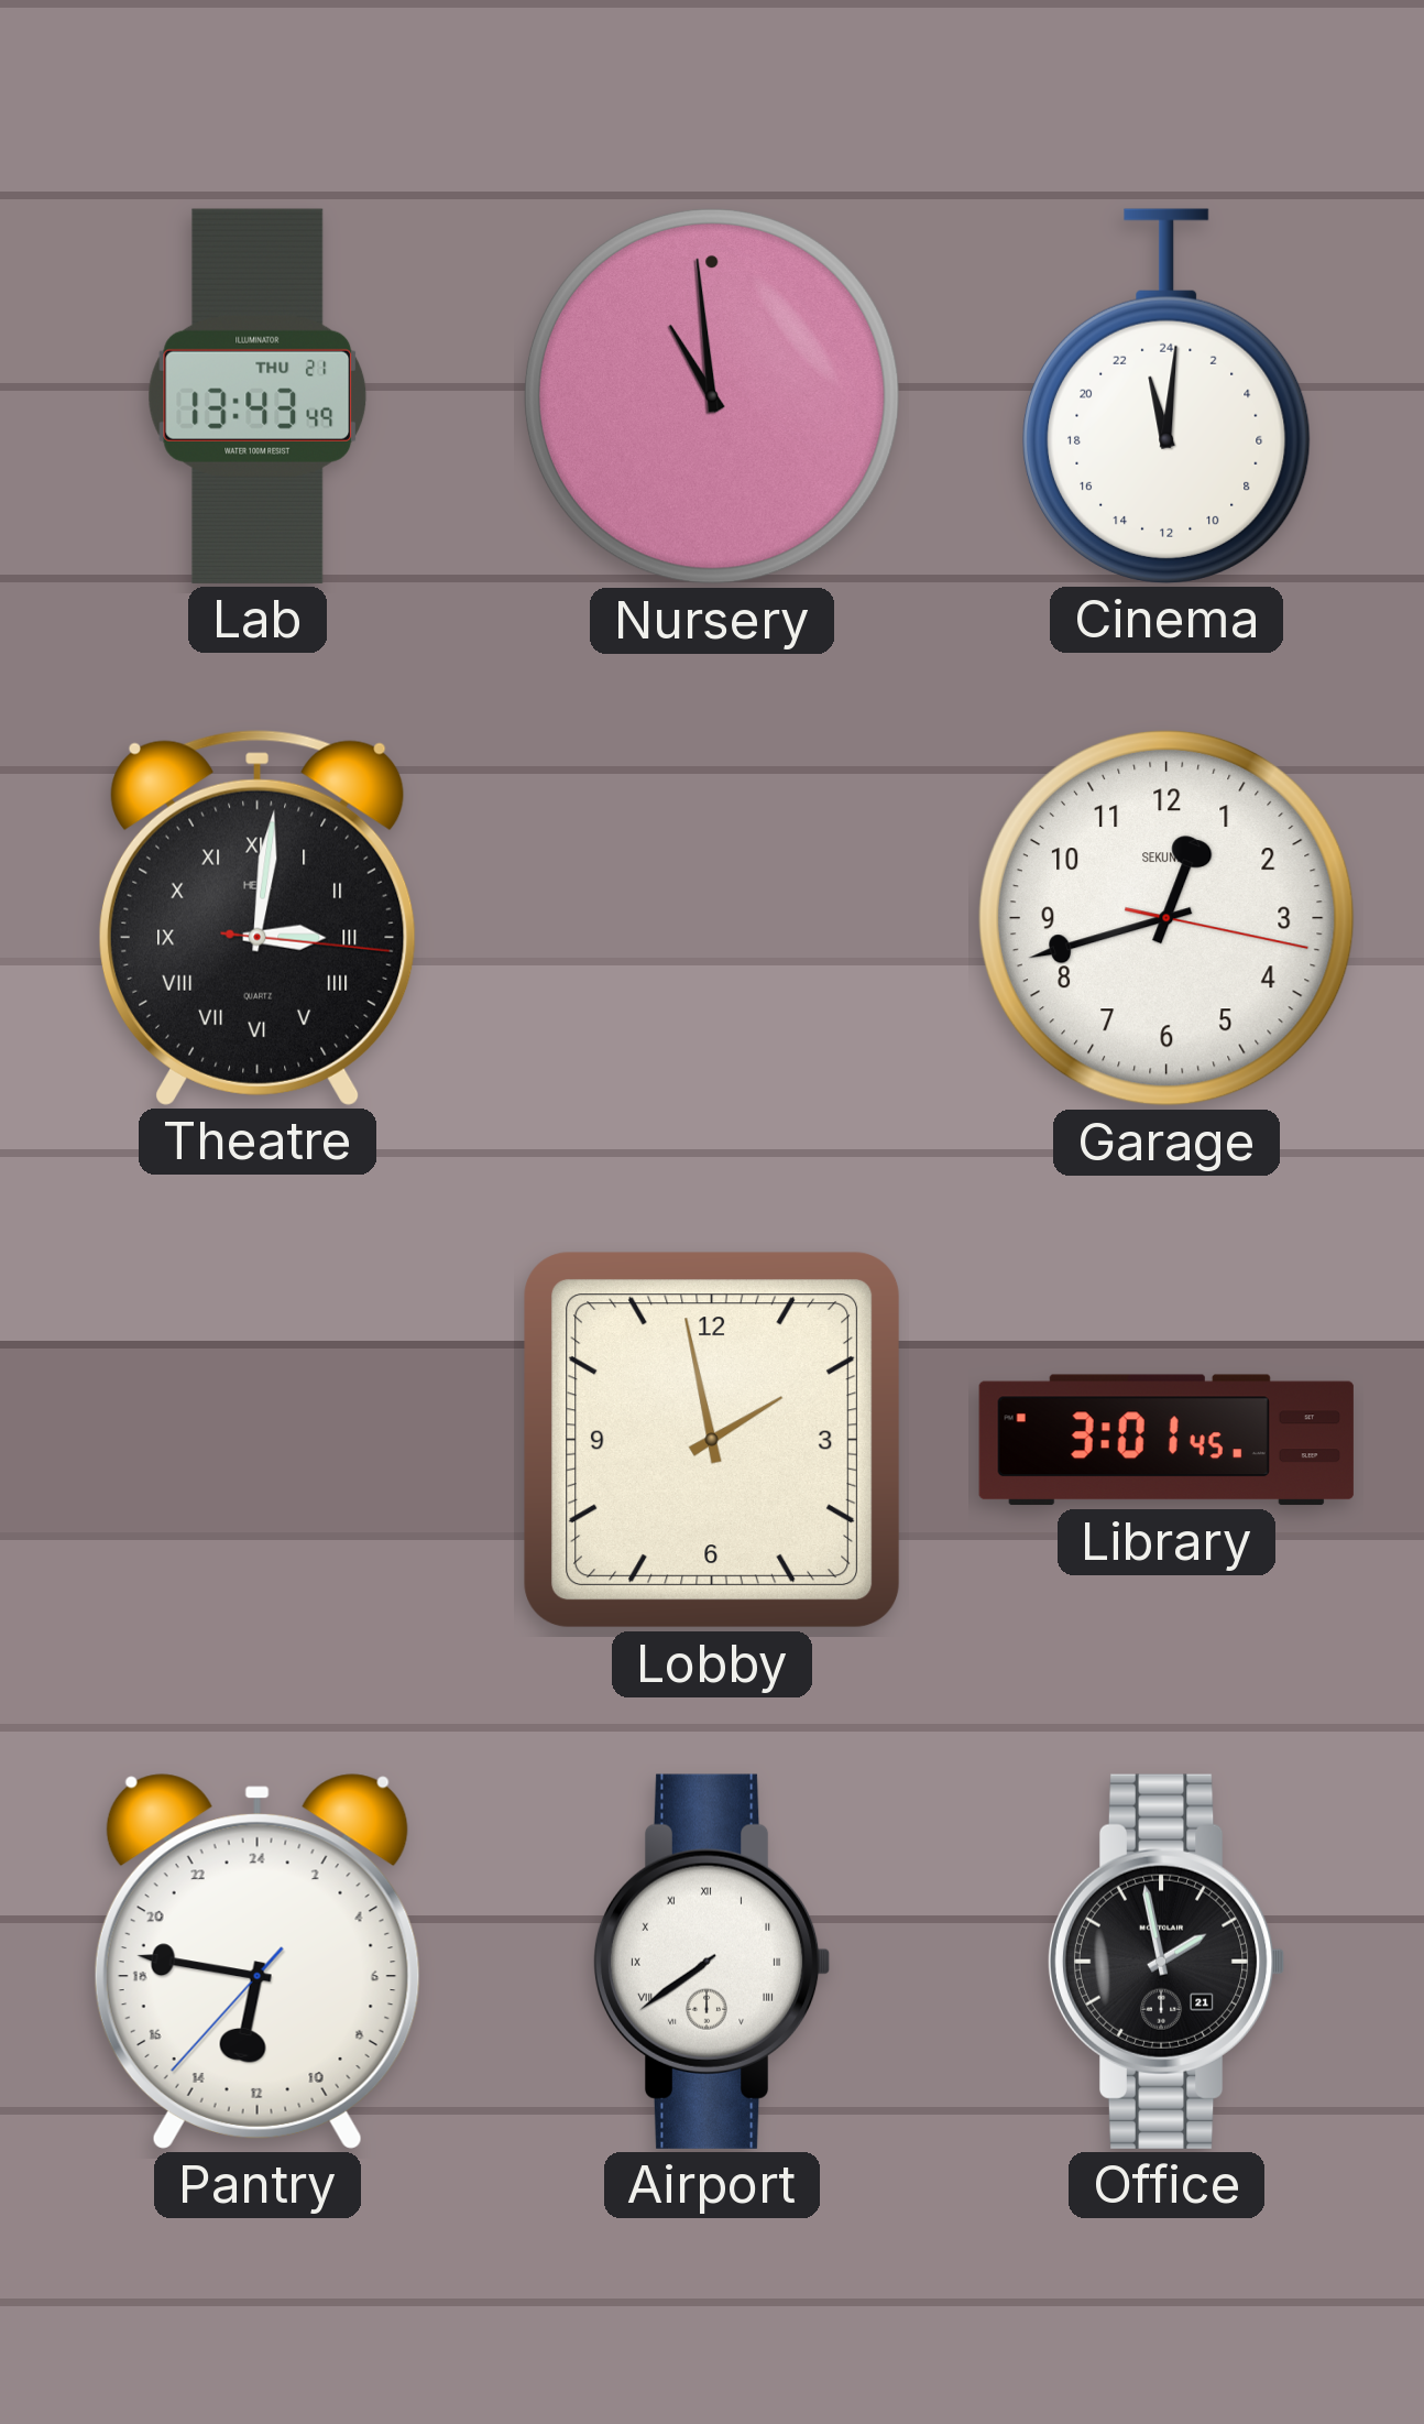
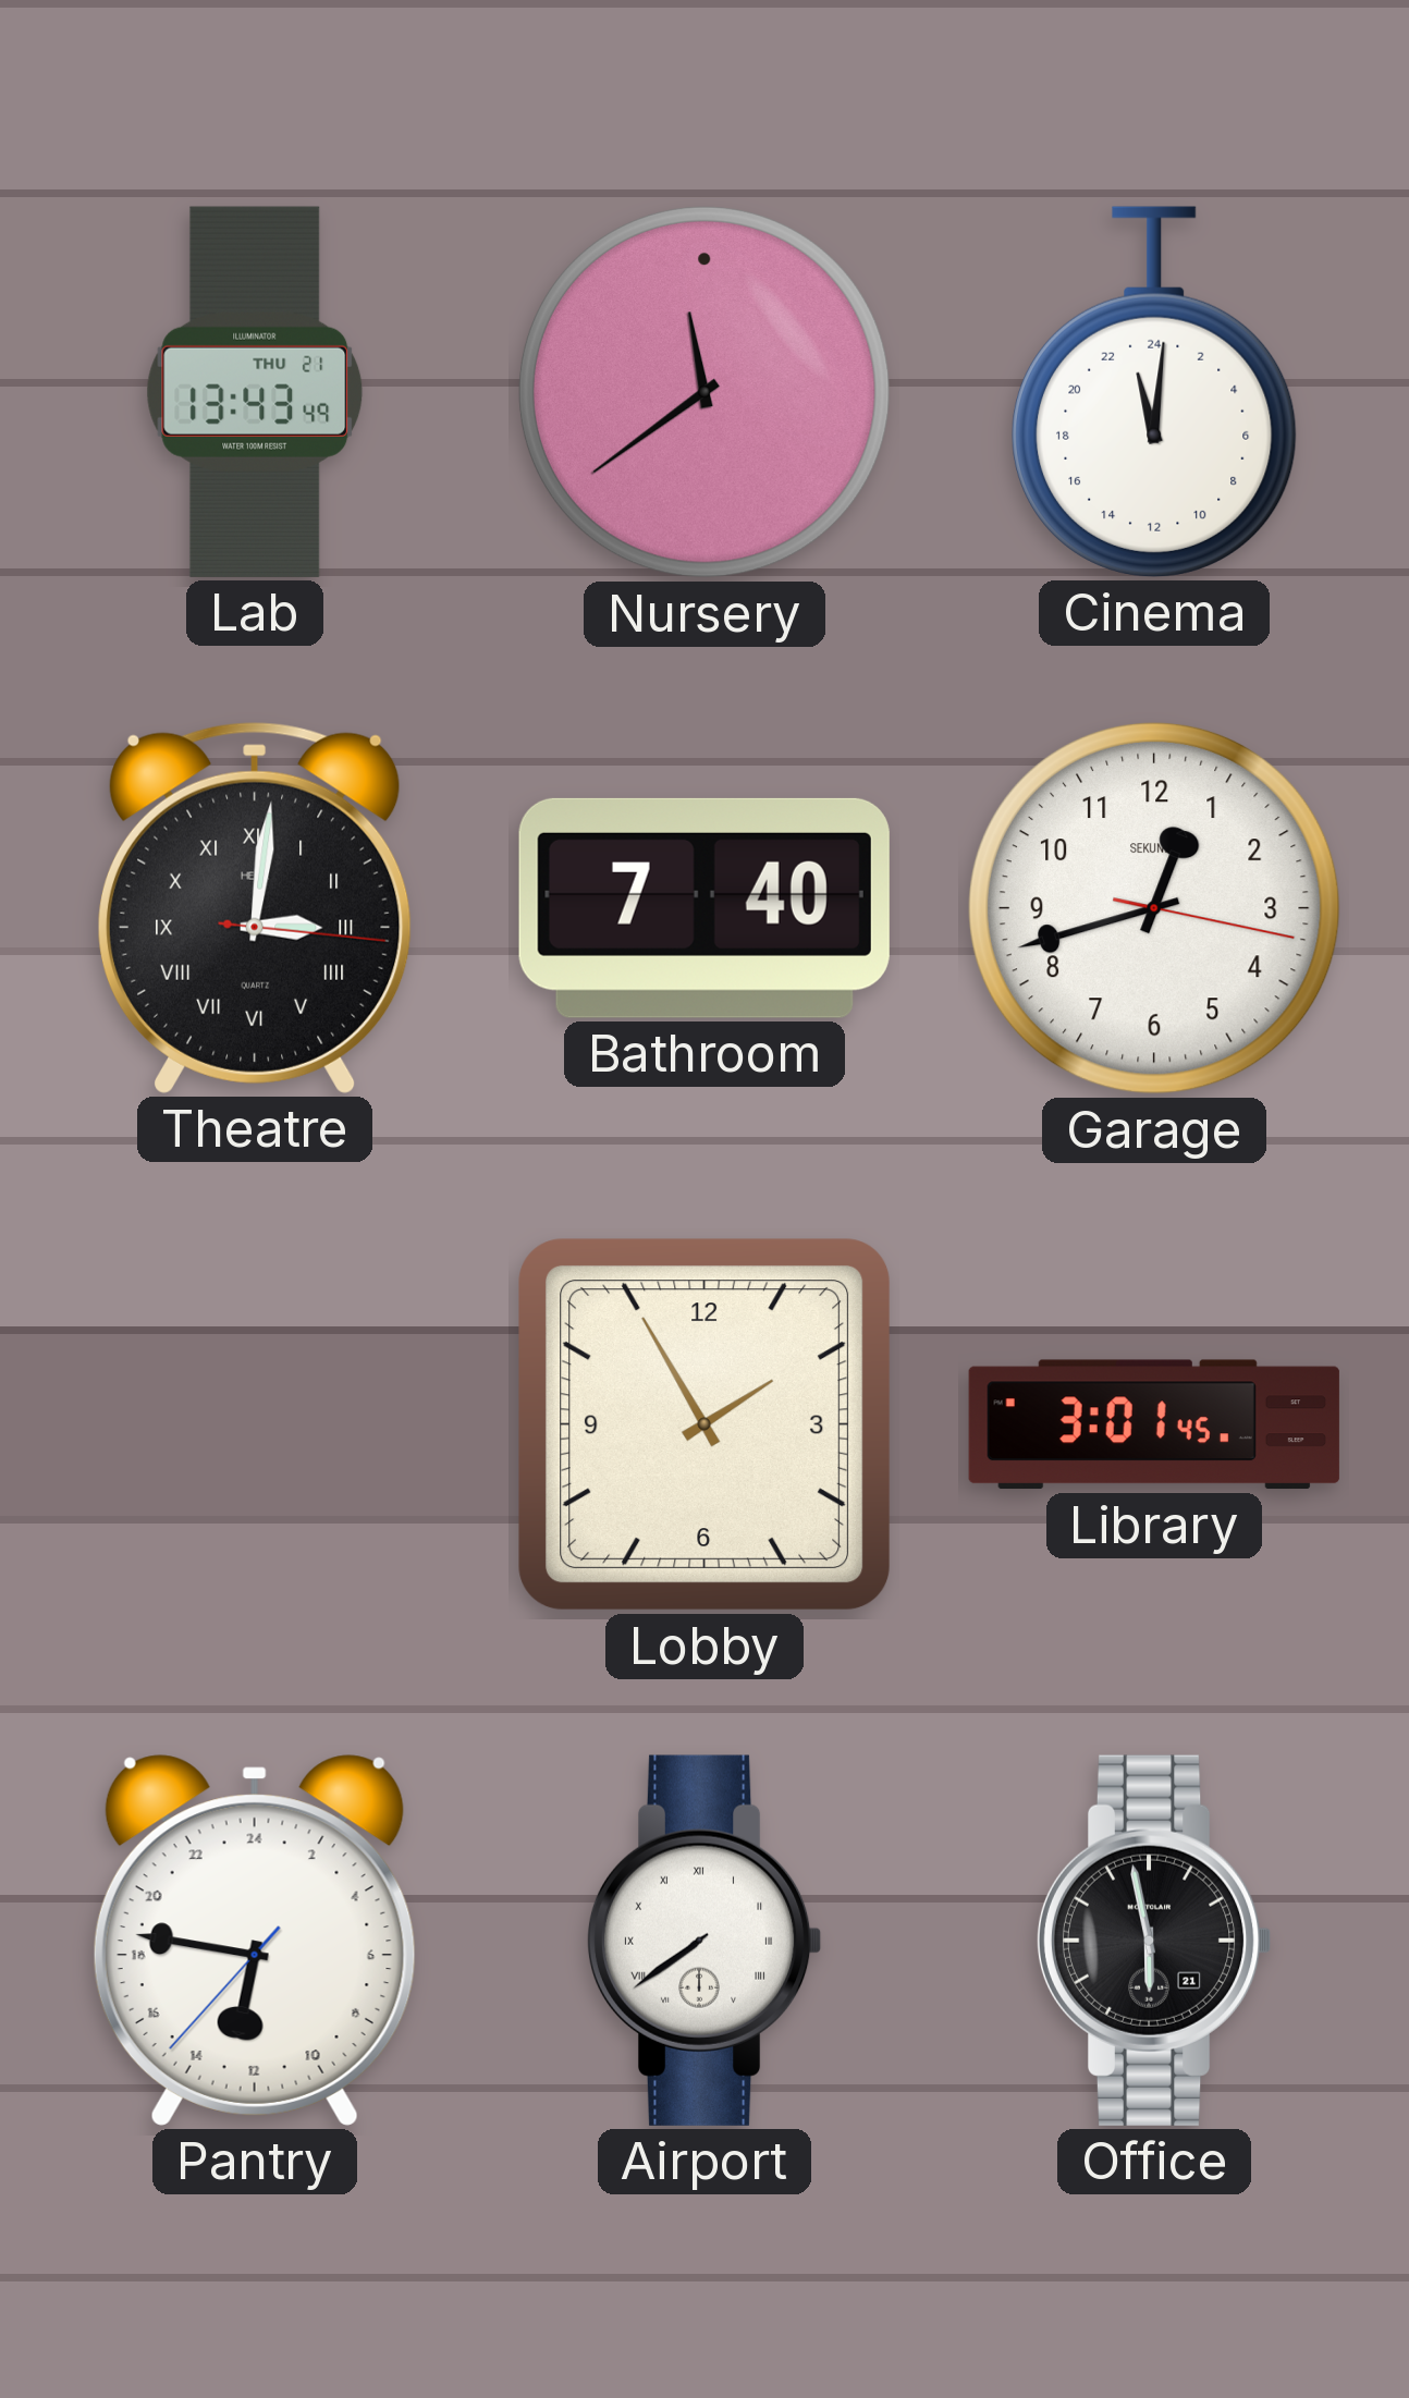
Nursery: 10:59 -> 11:39 (704, 392)
Bathroom: none -> 7:40 (704, 908)
Lobby: 1:58 -> 1:55 (704, 1424)
Office: 1:58 -> 5:58 (1154, 1941)
